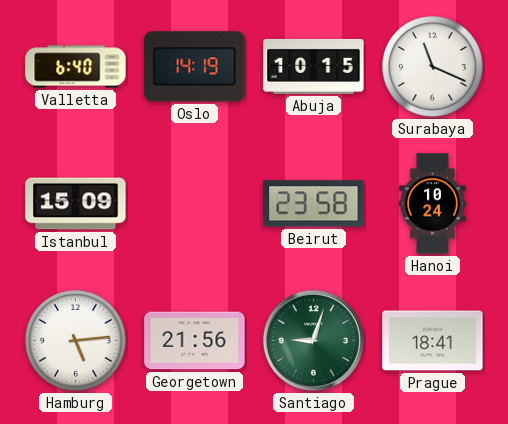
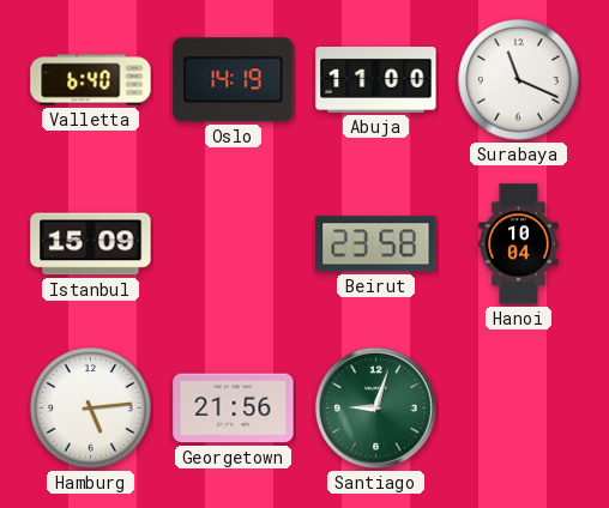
Abuja: 10:15 -> 11:00 (376, 79)
Hanoi: 10:24 -> 10:04 (519, 244)
Prague: 18:41 -> none (433, 341)
